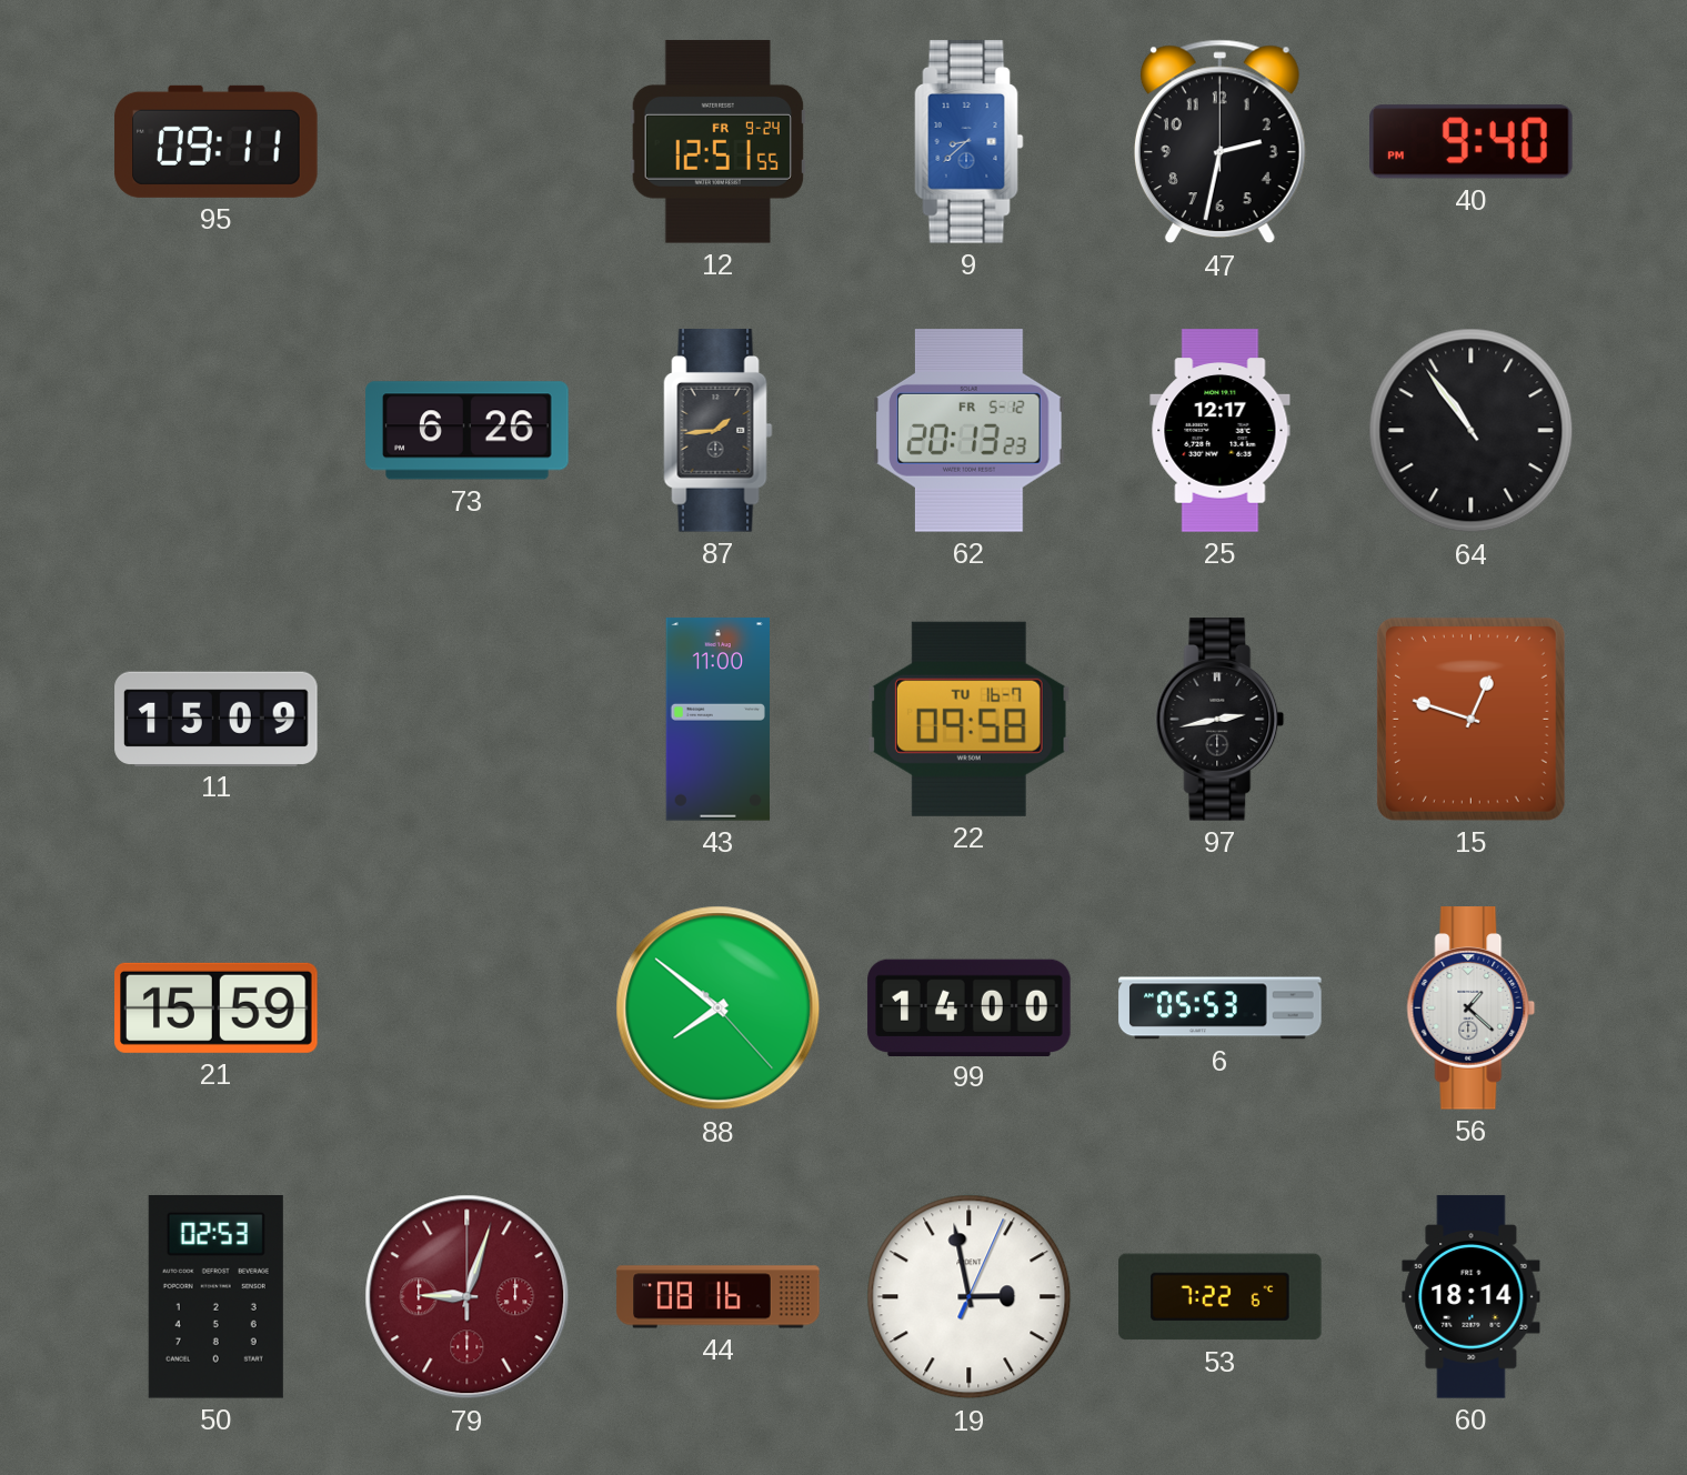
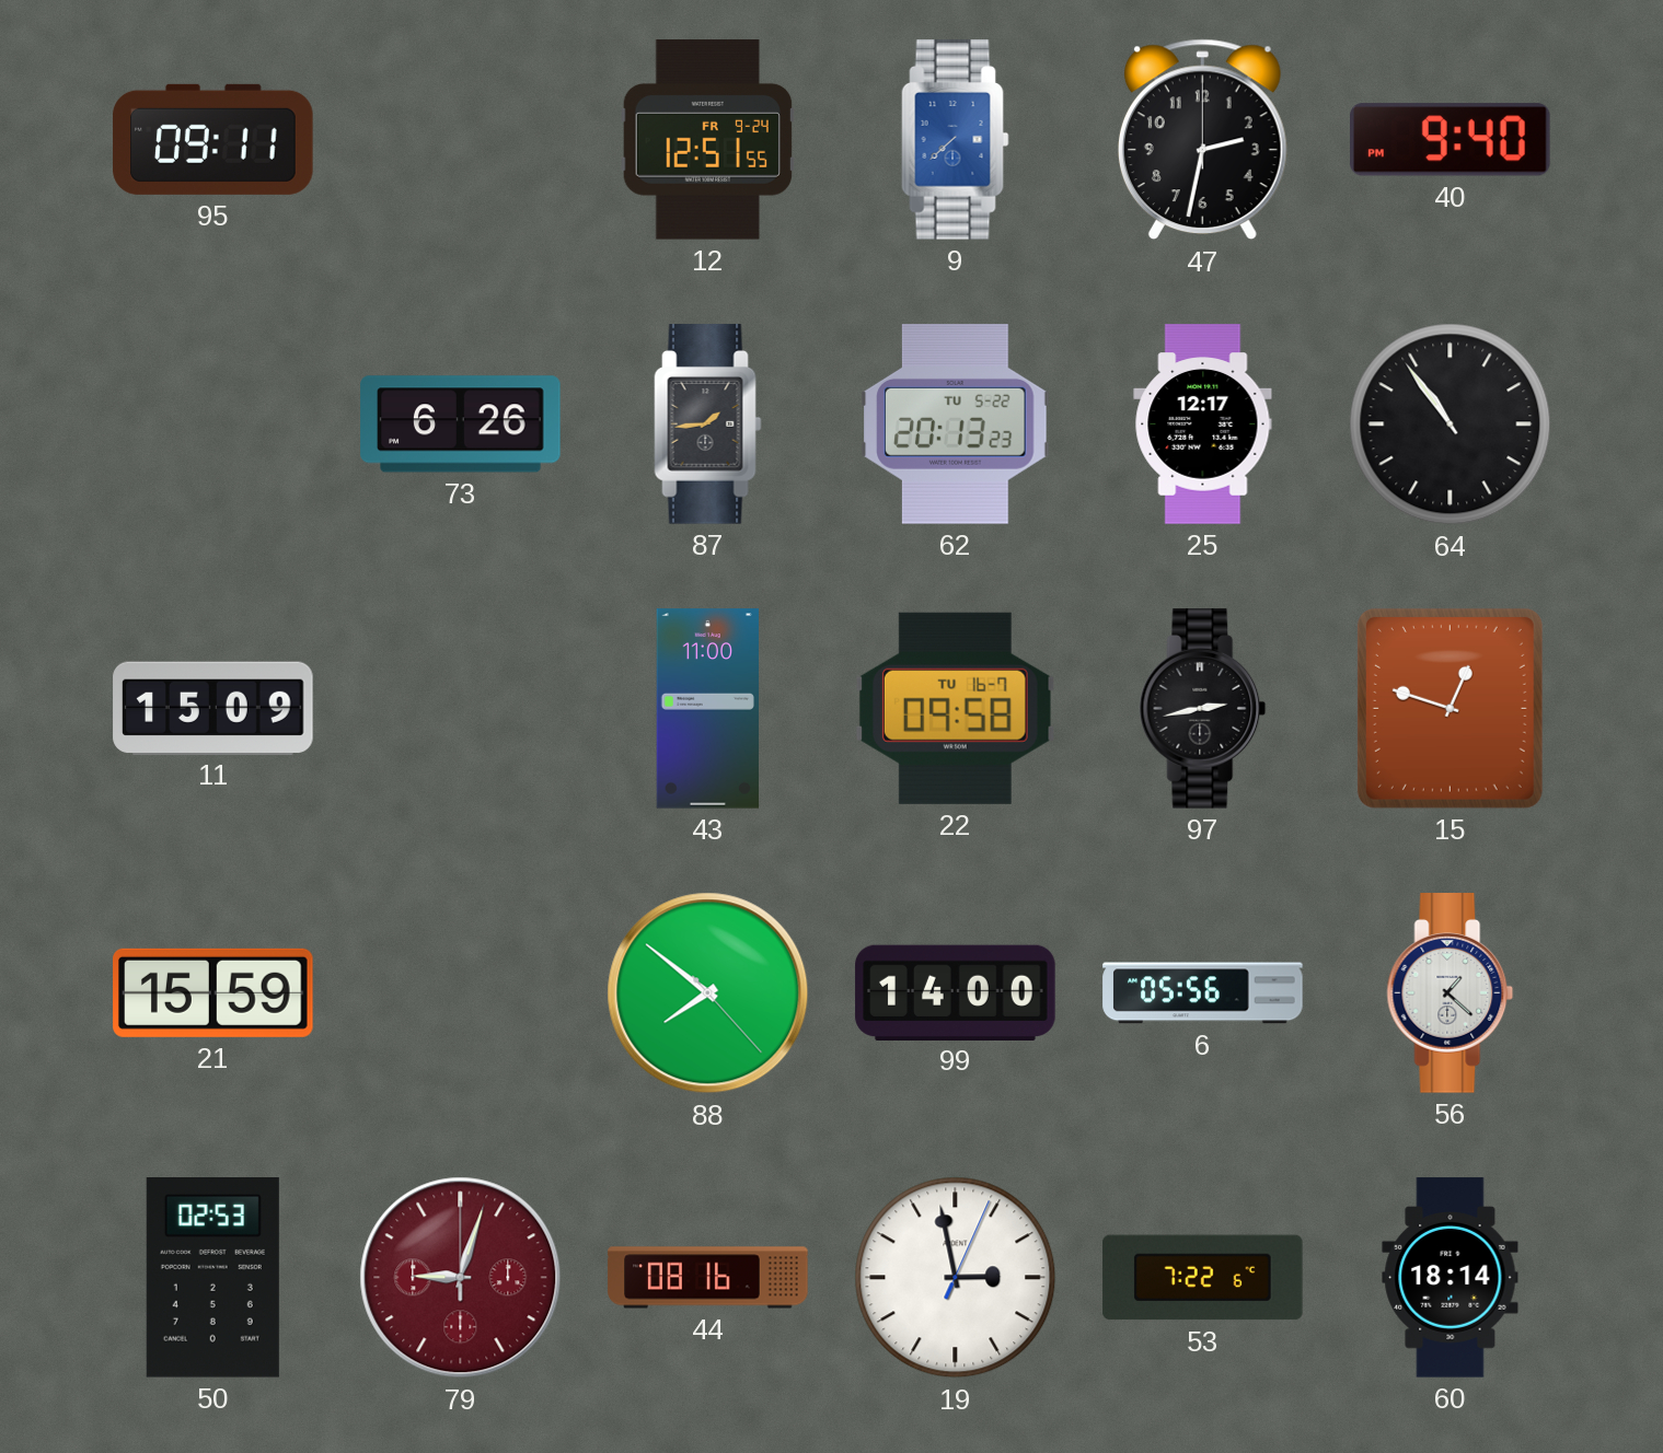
9: 8:38 -> 7:38 (956, 140)
62 date: FR 5-12 -> TU 5-22 (956, 425)
6: 05:53 -> 05:56 (1203, 993)
